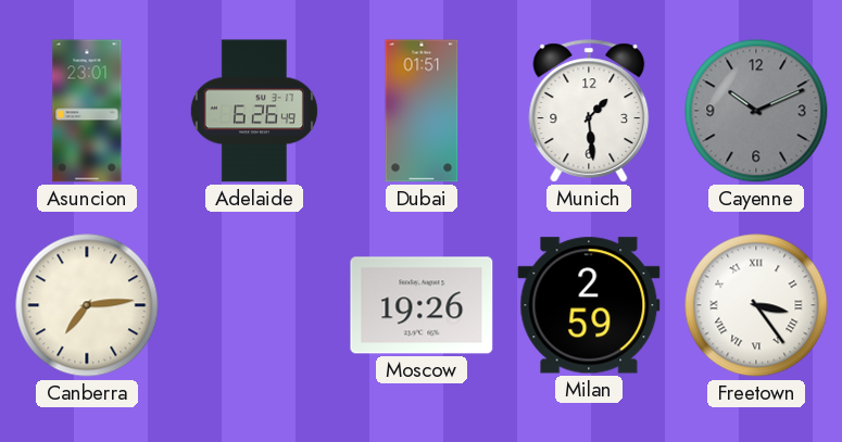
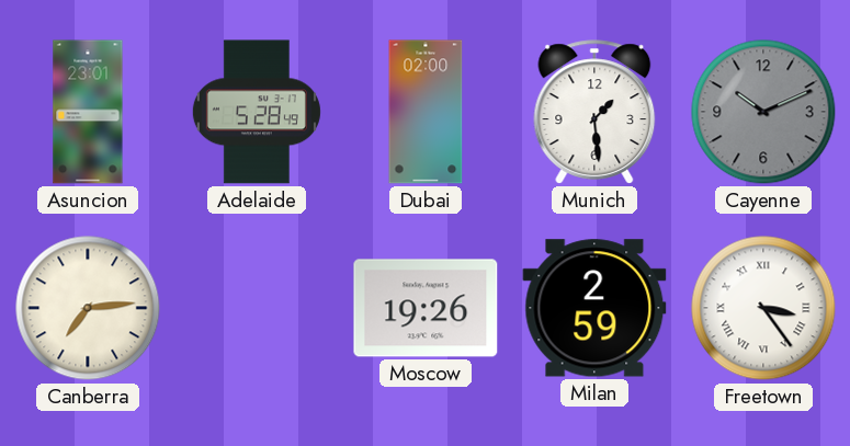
Adelaide: 6:26 -> 5:28 (257, 112)
Dubai: 01:51 -> 02:00 (426, 112)
